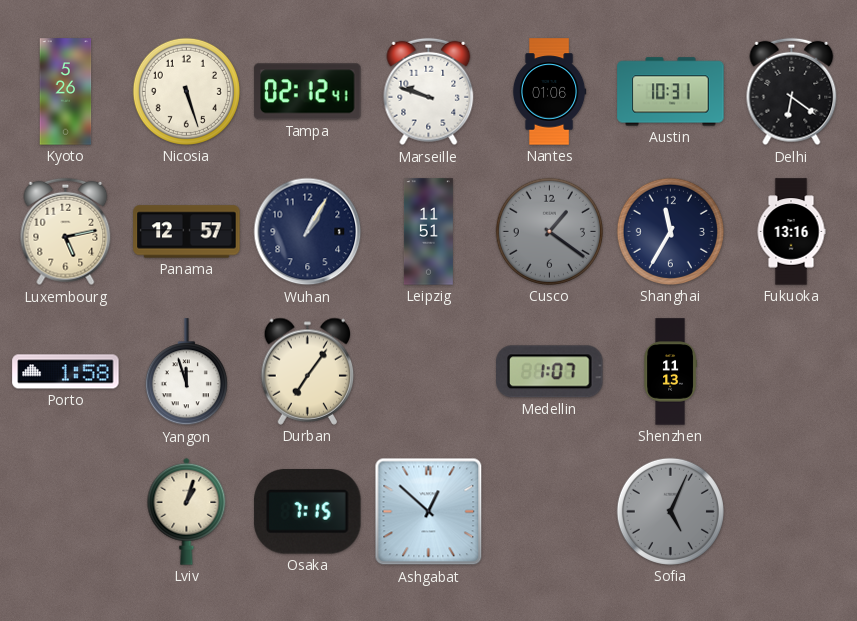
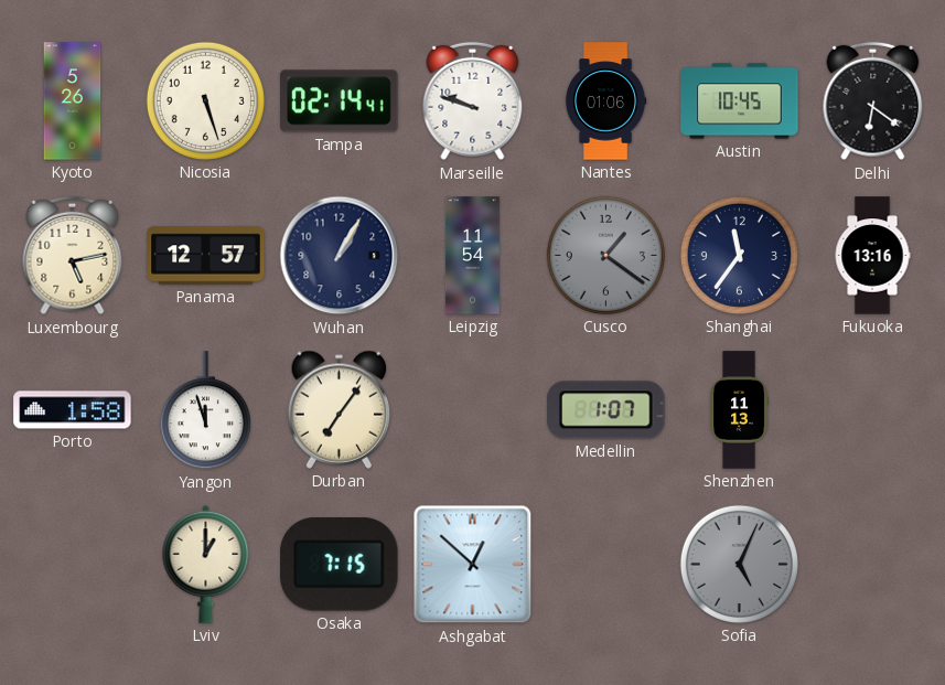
Tampa: 02:12 -> 02:14 (340, 101)
Austin: 10:31 -> 10:45 (740, 101)
Leipzig: 11:51 -> 11:54 (472, 256)
Shanghai: 11:35 -> 11:36 (739, 255)
Lviv: 1:03 -> 1:00 (206, 564)
